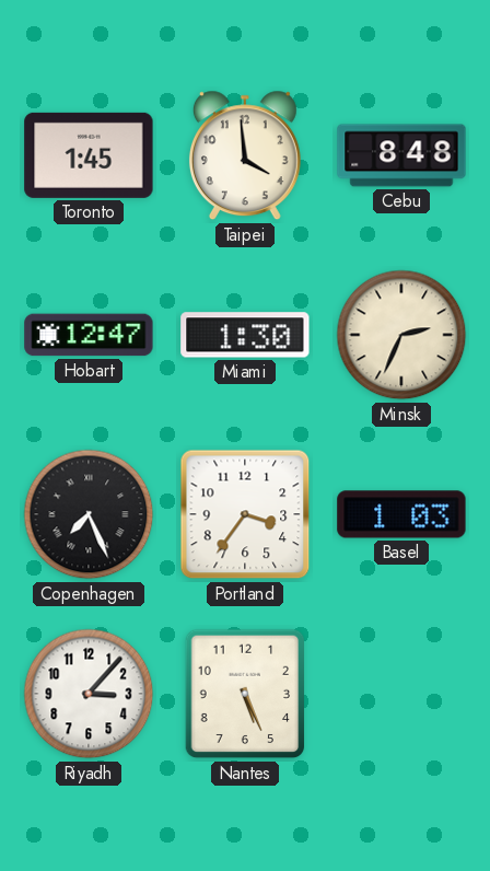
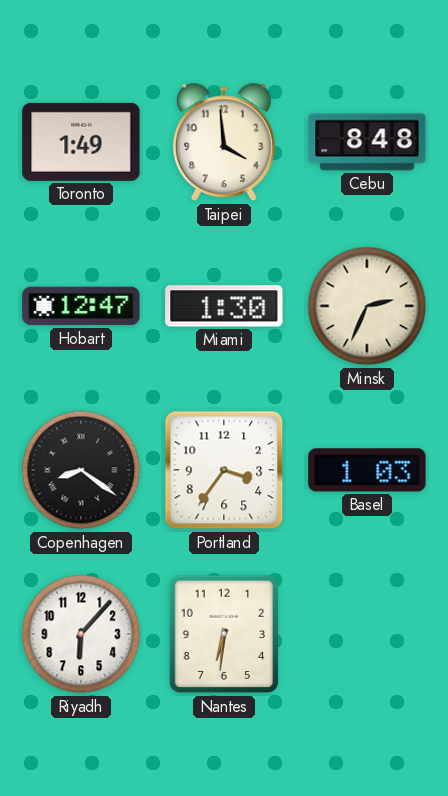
Toronto: 1:45 -> 1:49 (81, 142)
Copenhagen: 7:26 -> 8:21 (81, 470)
Riyadh: 3:07 -> 6:07 (81, 634)
Nantes: 5:26 -> 6:31 (224, 634)
